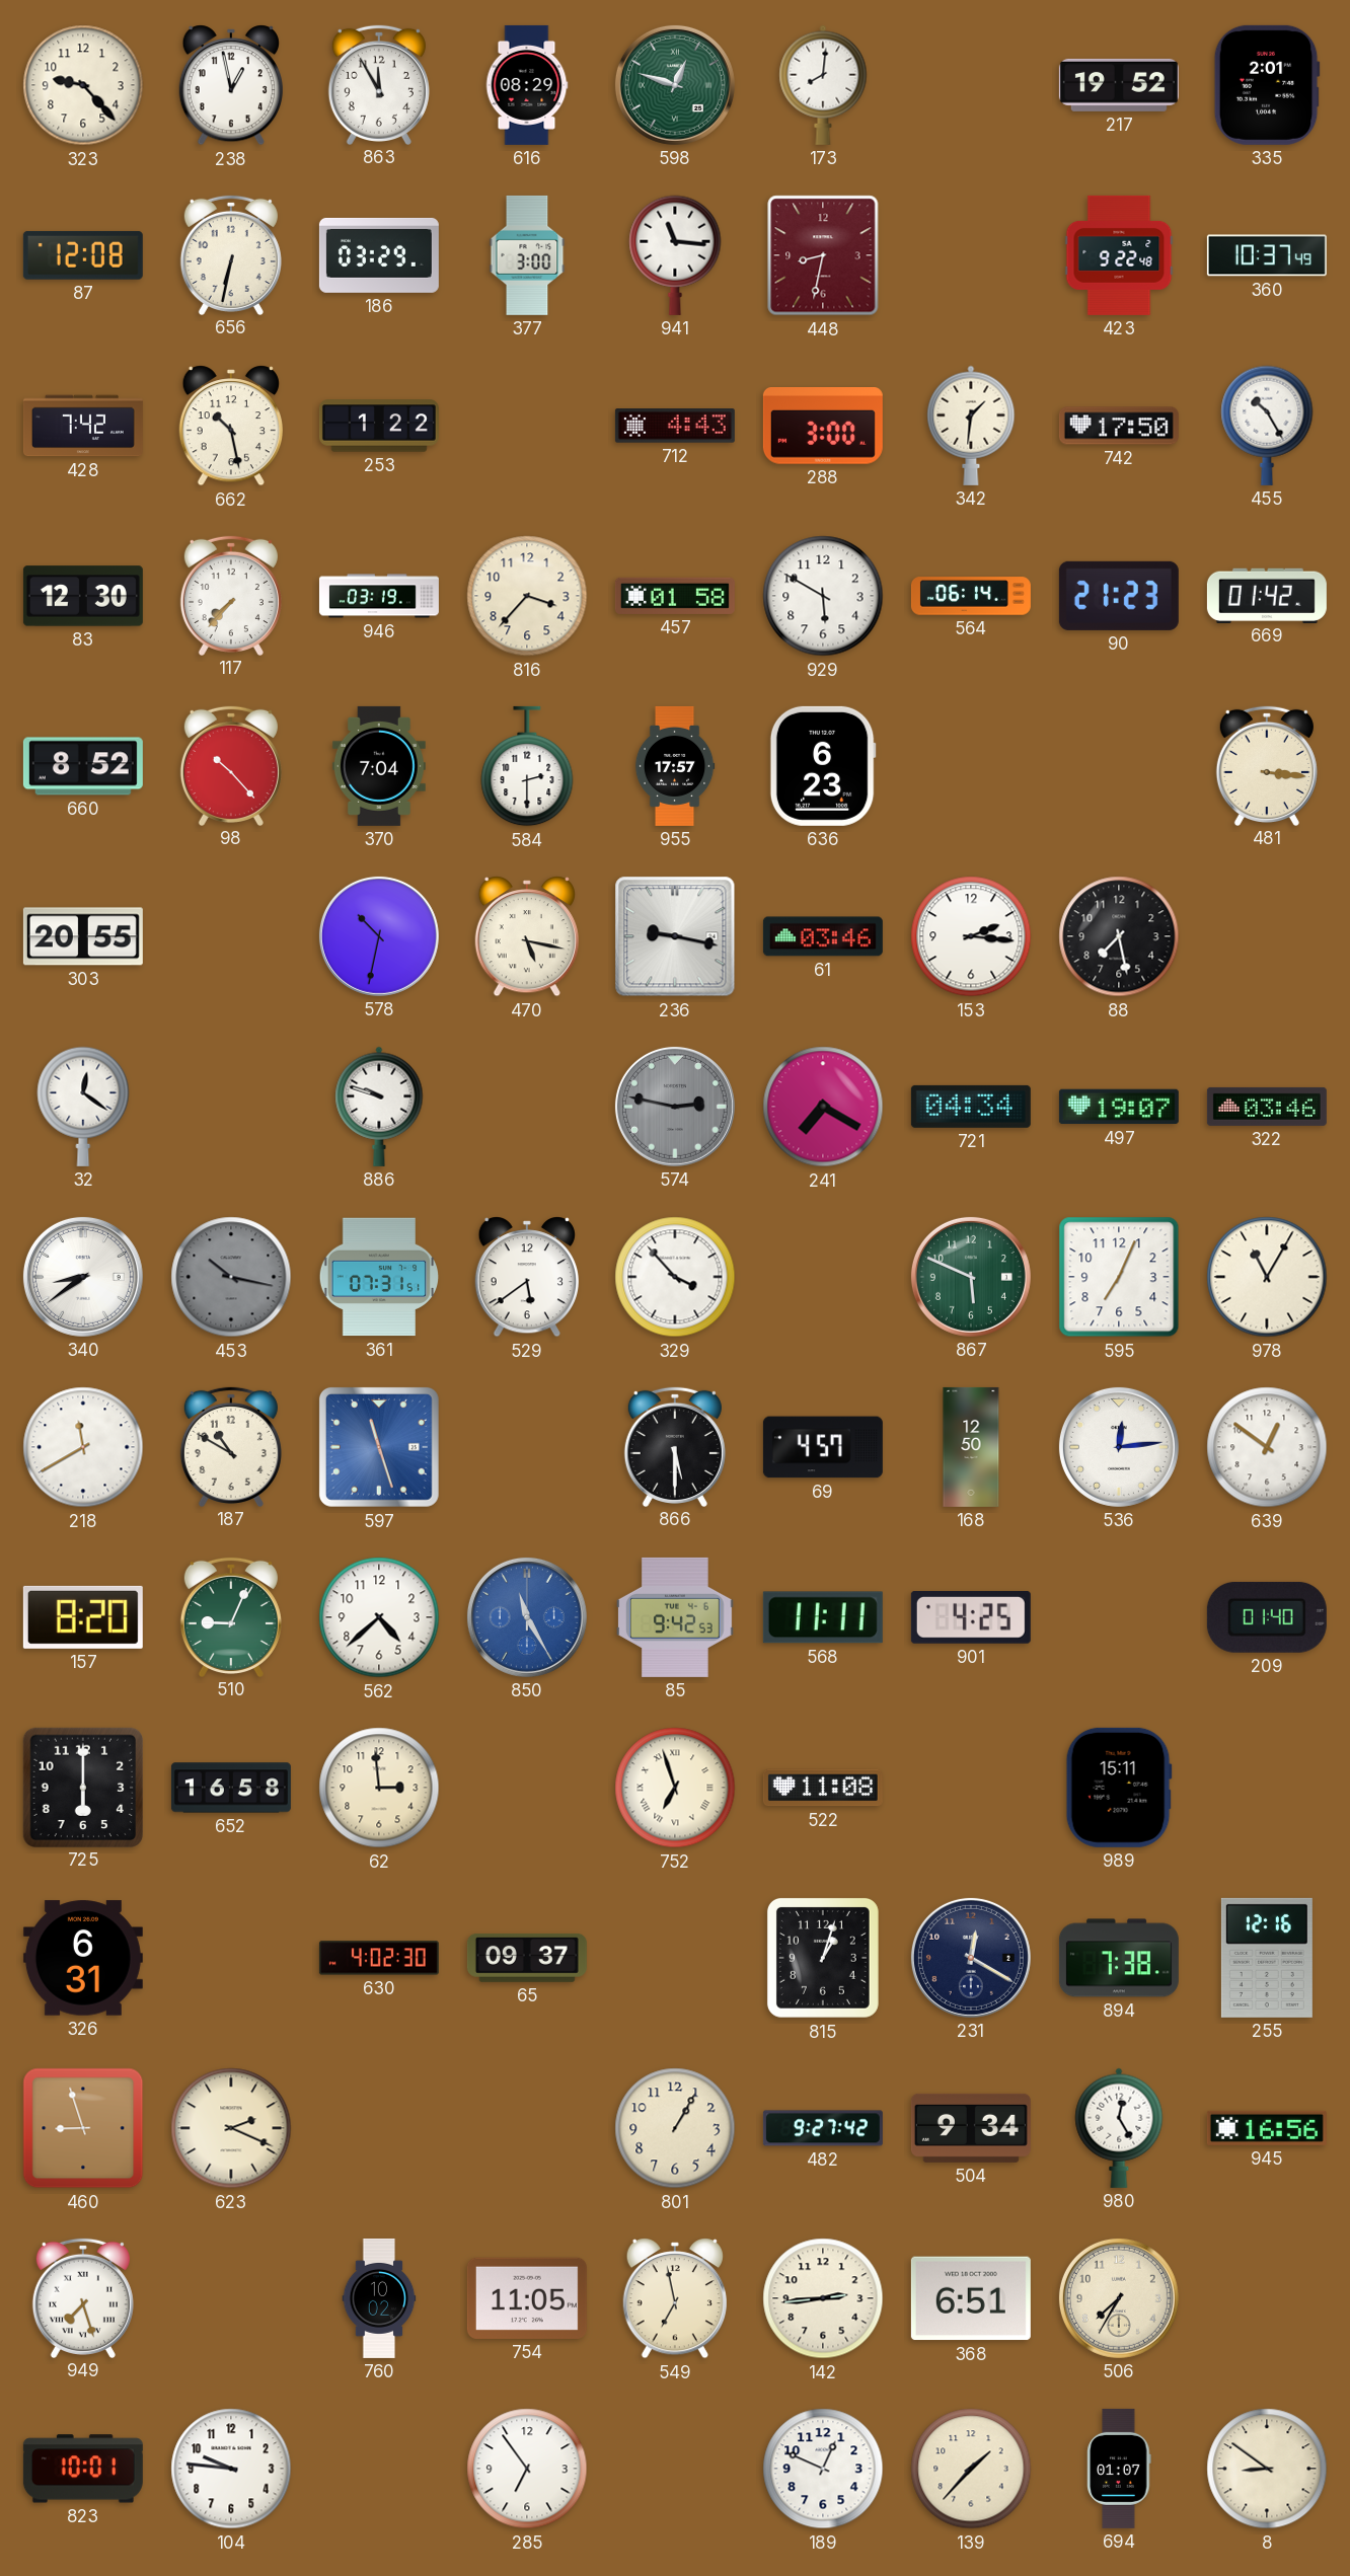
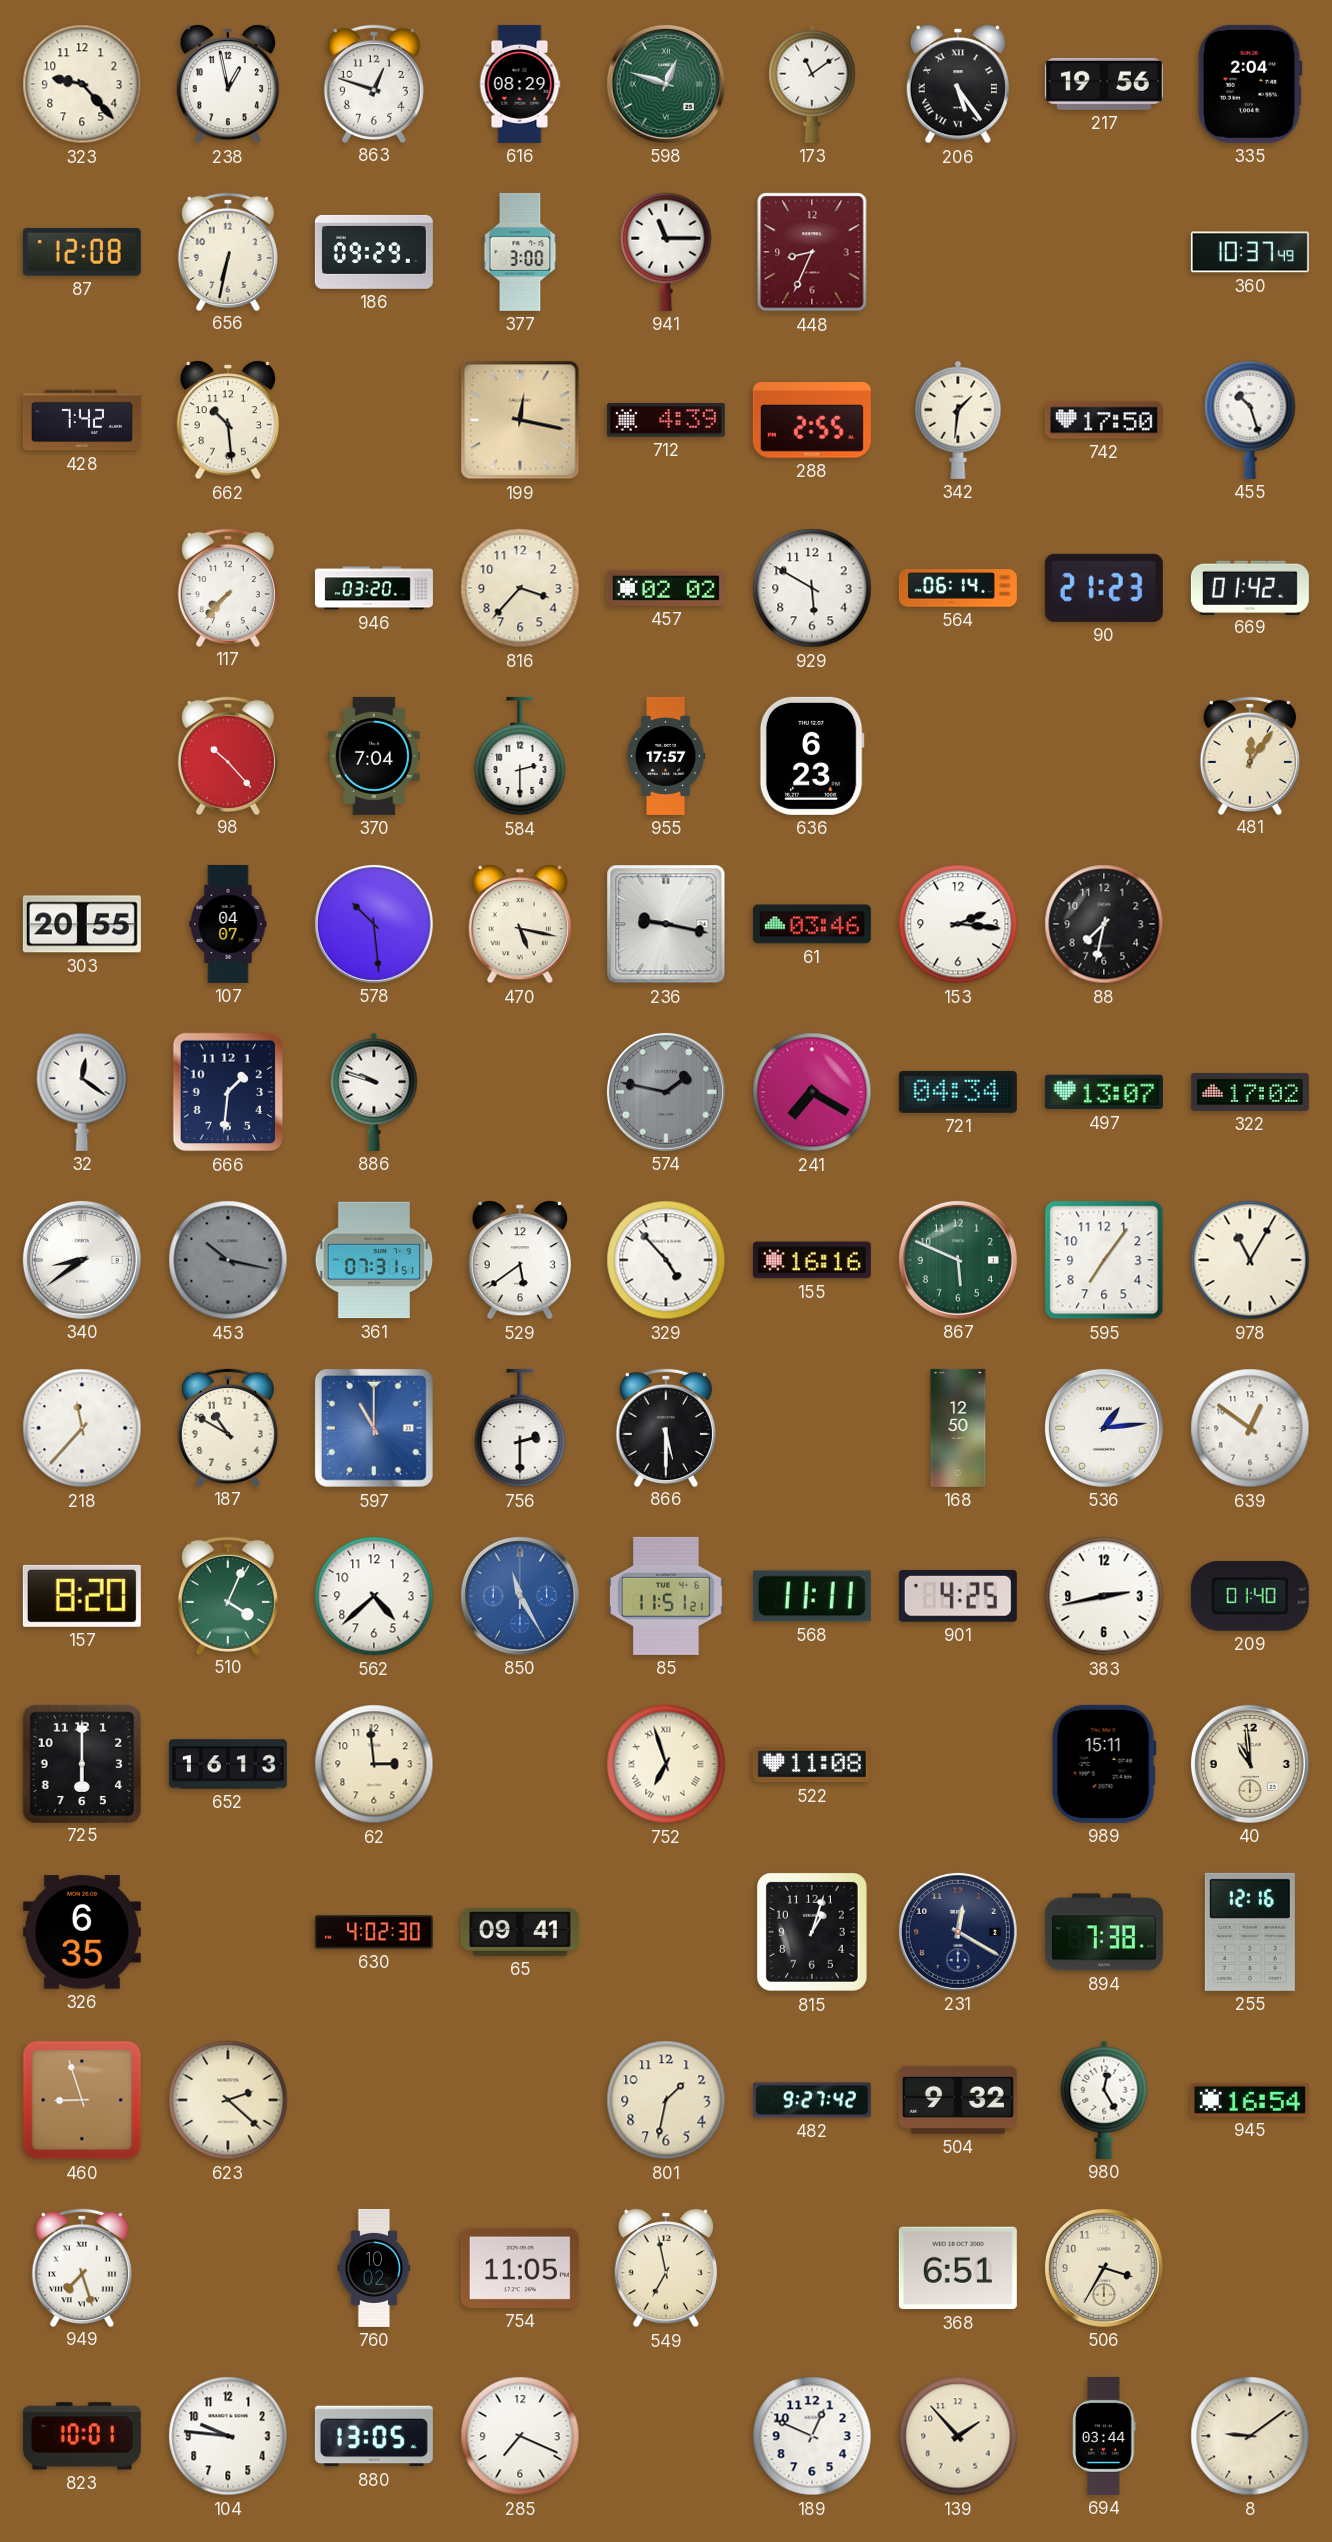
863: 11:55 -> 12:48 (374, 83)
173: 8:01 -> 11:09 (812, 84)
206: none -> 5:24 (957, 84)
217: 19:52 -> 19:56 (1104, 84)
335: 2:01 -> 2:04 (1250, 84)
186: 03:29 -> 09:29 (374, 252)
941: 11:16 -> 11:15 (666, 252)
448: 8:32 -> 8:34 (812, 252)
423: 9:22 -> none (1119, 255)
662: 10:28 -> 10:29 (227, 420)
253: 1:22 -> none (379, 426)
199: none -> 12:17 (520, 420)
712: 4:43 -> 4:39 (666, 420)
288: 3:00 -> 2:55 (812, 421)
455: 10:25 -> 10:27 (1250, 420)
83: 12:30 -> none (83, 596)
946: 03:19 -> 03:20 (374, 588)
457: 01:58 -> 02:02 (666, 588)
660: 8:52 -> none (83, 766)
481: 3:16 -> 12:06 (1250, 755)
107: none -> 04:07 (228, 924)
578: 10:32 -> 10:29 (374, 924)
88: 7:28 -> 7:32 (1104, 924)
666: none -> 1:31 (228, 1092)
574: 2:47 -> 1:47 (666, 1092)
497: 19:07 -> 13:07 (1104, 1092)
322: 03:46 -> 17:02 (1250, 1092)
329: 3:53 -> 4:53 (666, 1260)
155: none -> 16:16 (812, 1260)
595: 7:04 -> 7:06 (1104, 1260)
218: 11:40 -> 11:37 (82, 1428)
597: 11:27 -> 11:00 (374, 1428)
756: none -> 2:30 (520, 1428)
69: 4:57 -> none (823, 1447)
536: 12:14 -> 1:14 (1104, 1428)
510: 9:04 -> 4:04 (228, 1595)
85: 9:42 -> 11:51 (667, 1596)
383: none -> 2:43 (1104, 1596)
652: 16:58 -> 16:13 (228, 1764)
40: none -> 10:59 (1250, 1764)
326: 6:31 -> 6:35 (82, 1932)
65: 09:37 -> 09:41 (520, 1932)
623: 2:19 -> 2:22 (228, 2100)
801: 1:05 -> 1:32 (666, 2100)
504: 9:34 -> 9:32 (958, 2100)
945: 16:56 -> 16:54 (1250, 2100)
142: 2:44 -> none (823, 2298)
506: 7:35 -> 3:35 (1104, 2268)
880: none -> 13:05 (374, 2436)
285: 6:54 -> 7:19 (520, 2436)
139: 1:37 -> 1:53 (958, 2436)
694: 01:07 -> 03:44 (1104, 2436)
8: 8:51 -> 9:09 (1250, 2436)
